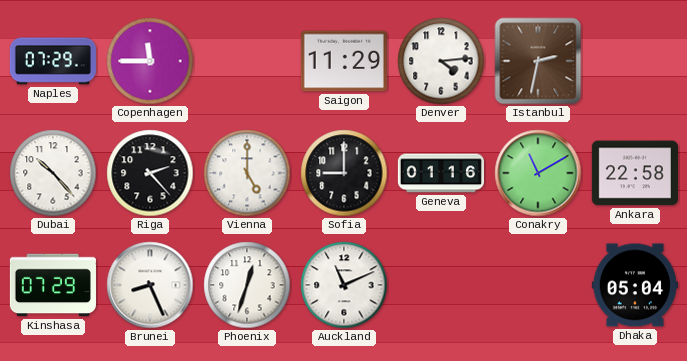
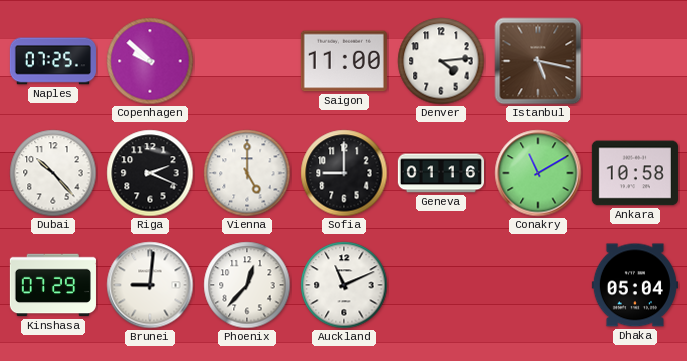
Naples: 07:29 -> 07:25 (53, 61)
Copenhagen: 11:45 -> 9:52 (150, 61)
Saigon: 11:29 -> 11:00 (344, 61)
Istanbul: 2:32 -> 5:17 (538, 61)
Riga: 2:23 -> 2:19 (150, 173)
Ankara: 22:58 -> 10:58 (635, 173)
Brunei: 8:26 -> 9:01 (150, 285)
Phoenix: 12:33 -> 12:37 (247, 285)
